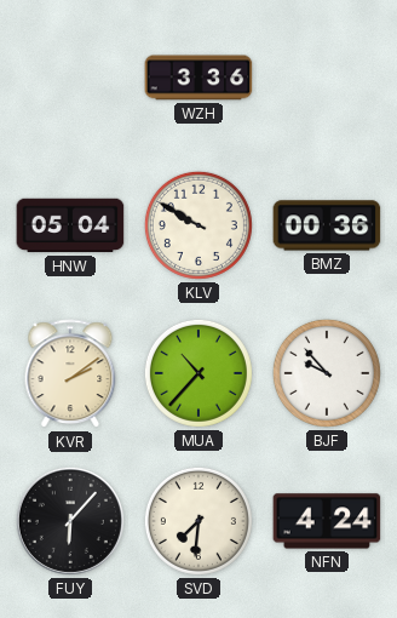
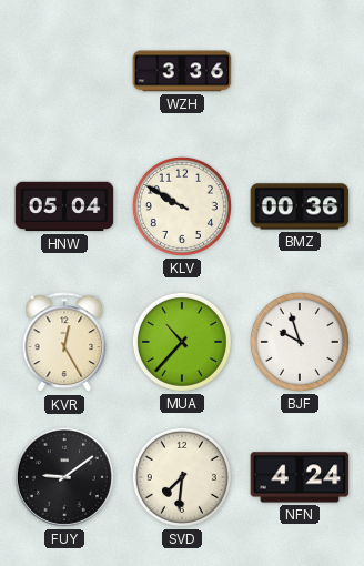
KVR: 2:09 -> 12:25 (64, 343)
BJF: 9:53 -> 9:57 (300, 342)
FUY: 6:07 -> 9:09 (64, 477)
